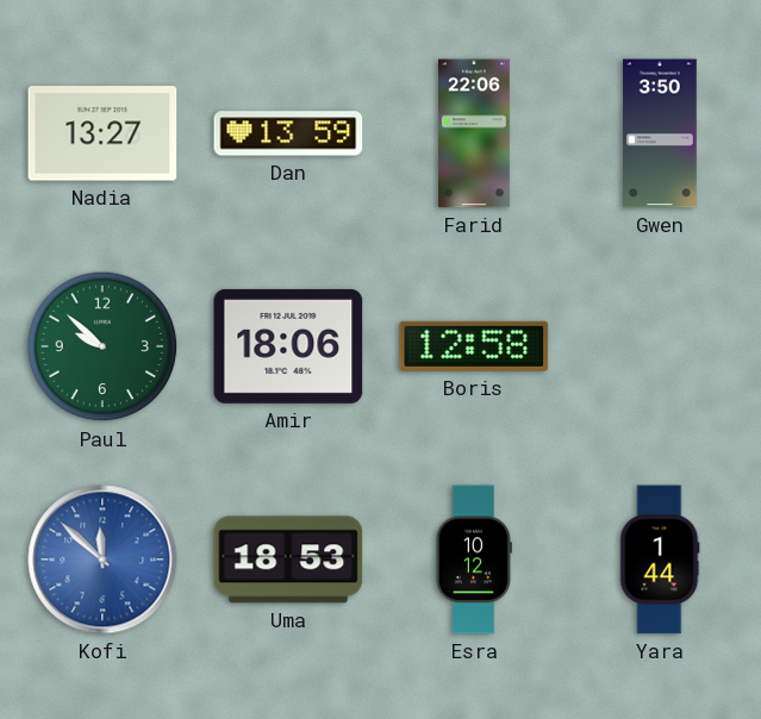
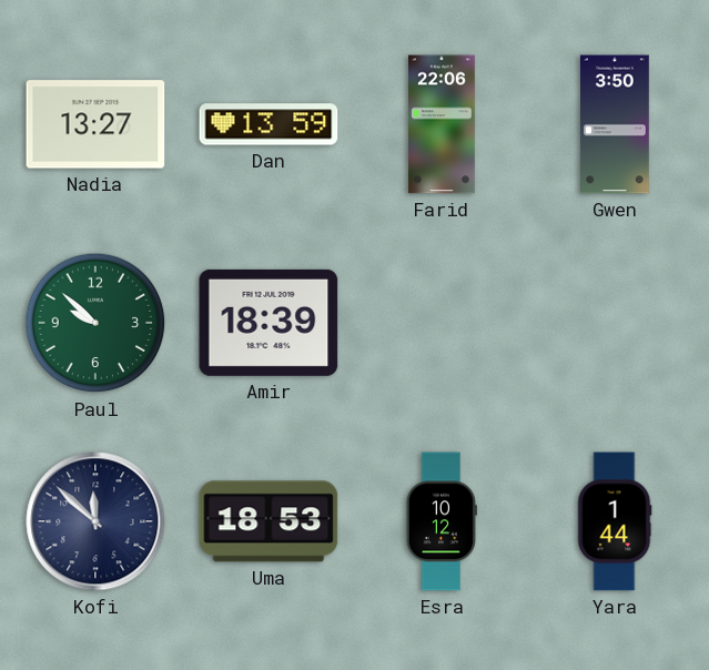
Amir: 18:06 -> 18:39 (269, 323)
Boris: 12:58 -> none (474, 346)
Kofi dial: blue -> navy (95, 521)
